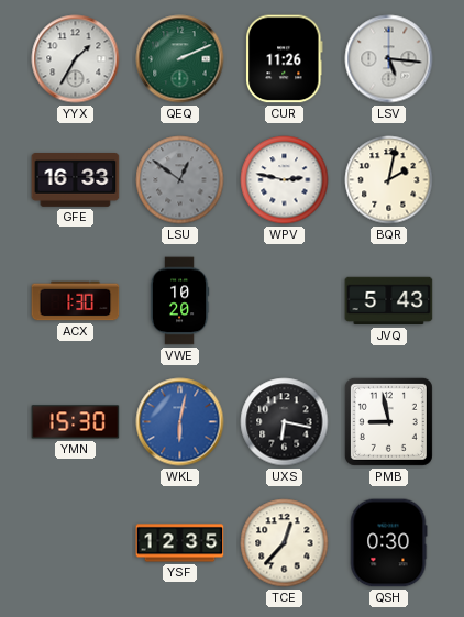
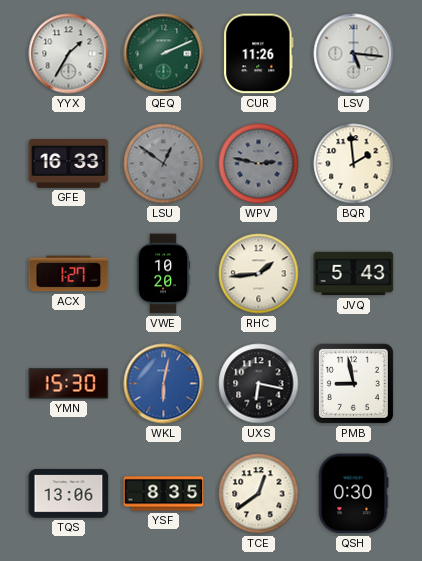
WPV dial: white -> grey (259, 164)
BQR: 2:02 -> 1:59 (354, 164)
ACX: 1:30 -> 1:27 (69, 274)
RHC: none -> 1:44 (259, 274)
TQS: none -> 13:06 (69, 494)
YSF: 12:35 -> 8:35 (164, 494)
TCE: 12:37 -> 12:39 (259, 494)
